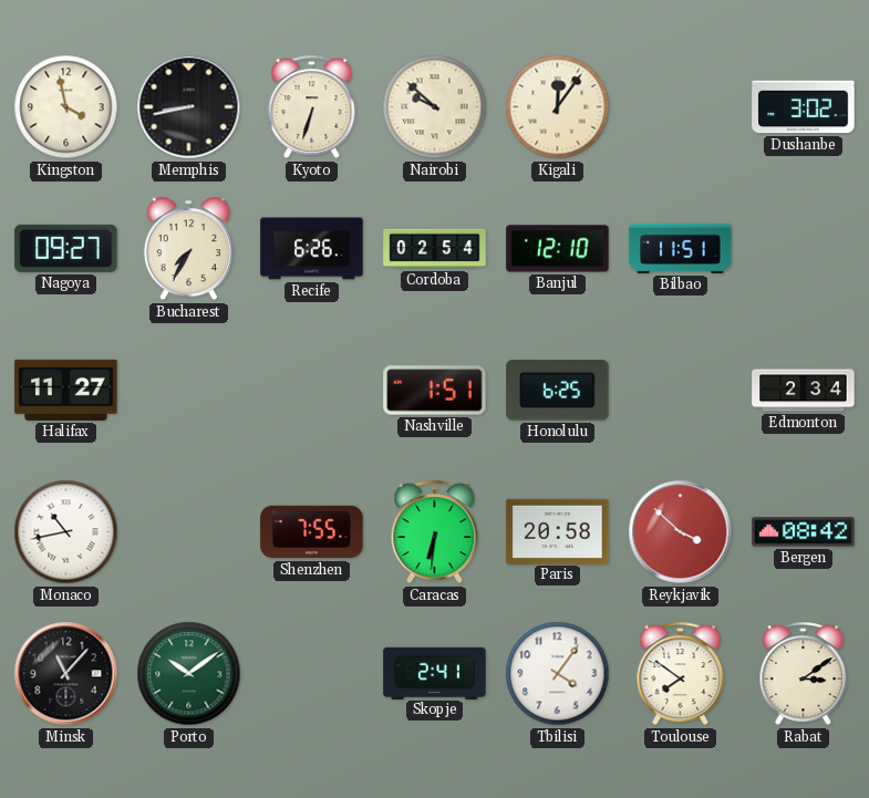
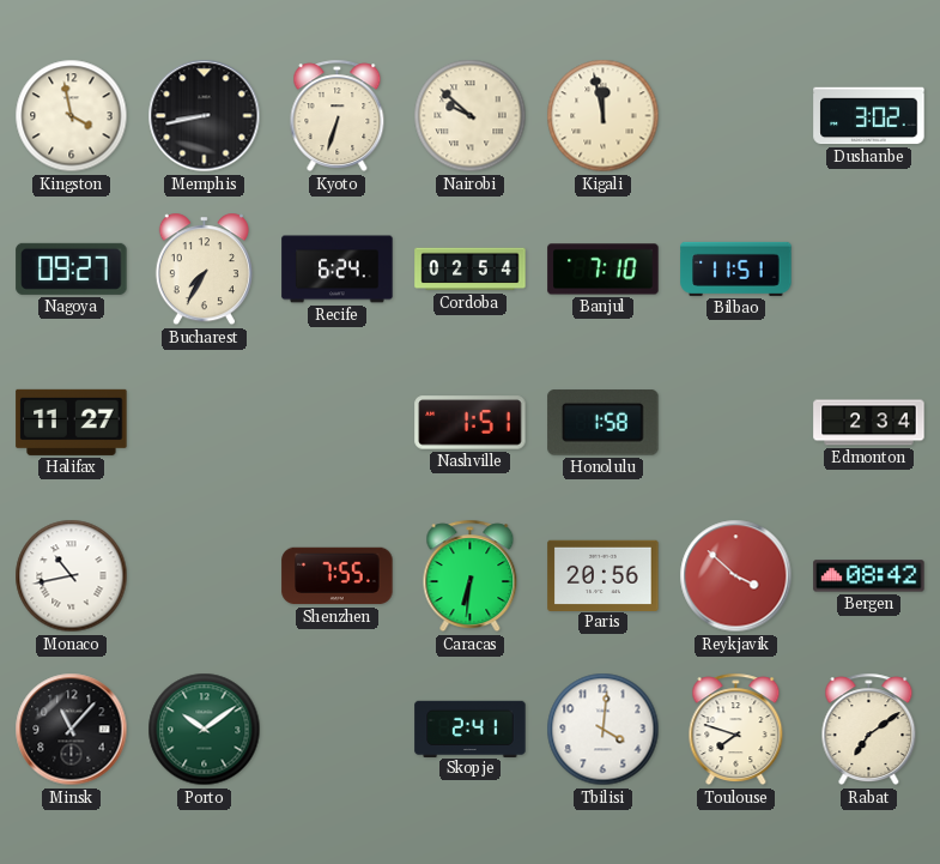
Kigali: 12:06 -> 11:58 (604, 116)
Recife: 6:26 -> 6:24 (338, 270)
Banjul: 12:10 -> 7:10 (604, 270)
Honolulu: 6:25 -> 1:58 (604, 423)
Paris: 20:58 -> 20:56 (604, 575)
Tbilisi: 4:06 -> 4:01 (604, 730)
Toulouse: 7:51 -> 7:48 (736, 730)
Rabat: 3:09 -> 7:09 (869, 730)
